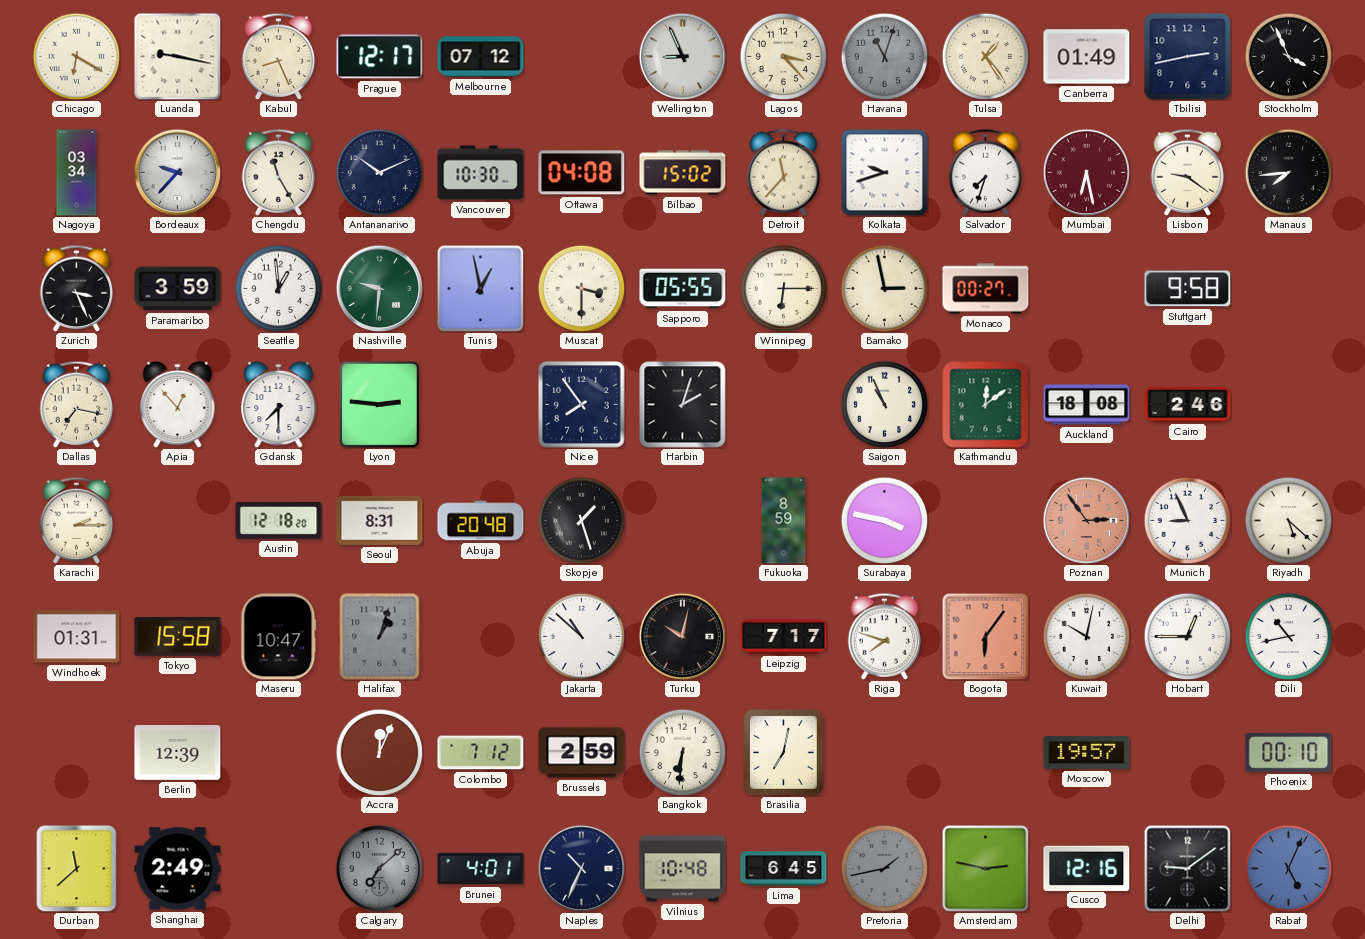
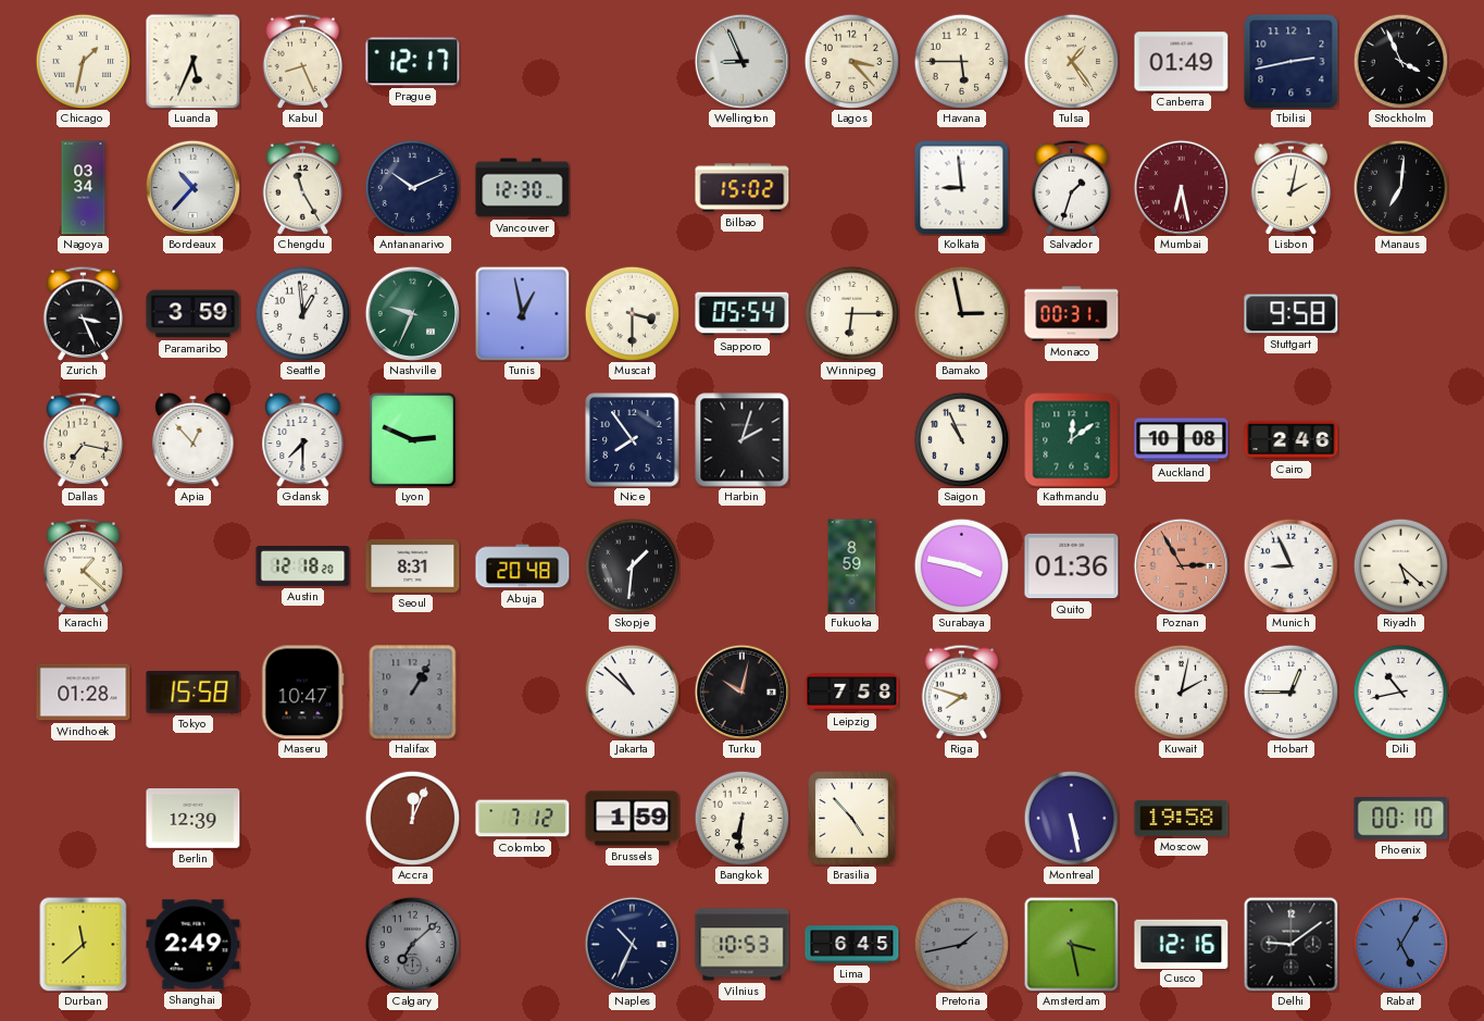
Chicago: 6:20 -> 1:32 (83, 61)
Luanda: 9:17 -> 5:34 (192, 61)
Melbourne: 07:12 -> none (481, 57)
Havana: 11:03 -> 5:45 (961, 61)
Havana dial: grey -> cream (961, 61)
Bordeaux: 9:37 -> 10:37 (192, 187)
Vancouver: 10:30 -> 12:30 (523, 188)
Ottawa: 04:08 -> none (582, 173)
Detroit: 11:37 -> none (784, 172)
Kolkata: 9:42 -> 8:59 (962, 188)
Salvador: 7:33 -> 1:33 (1072, 187)
Lisbon: 9:21 -> 2:02 (1292, 187)
Manaus: 7:44 -> 7:01 (1400, 187)
Nashville: 9:31 -> 9:34 (412, 313)
Sapporo: 05:55 -> 05:54 (743, 314)
Monaco: 00:27 -> 00:31 (1072, 314)
Lyon: 2:46 -> 2:49 (412, 439)
Auckland: 18:08 -> 10:08 (1182, 440)
Karachi: 2:15 -> 1:22 (84, 565)
Skopje: 1:27 -> 1:31 (632, 565)
Quito: none -> 01:36 (1072, 566)
Poznan: 2:54 -> 2:55 (1181, 565)
Windhoek: 01:31 -> 01:28 (84, 693)
Halifax: 1:03 -> 1:05 (413, 693)
Leipzig: 7:17 -> 7:58 (852, 693)
Bogota: 6:06 -> none (985, 636)
Kuwait: 10:02 -> 2:02 (1181, 692)
Brussels: 2:59 -> 1:59 (633, 819)
Brasilia: 7:02 -> 4:53 (852, 819)
Montreal: none -> 5:28 (1071, 818)
Moscow: 19:57 -> 19:58 (1182, 819)
Brunei: 4:01 -> none (481, 869)
Vilnius: 10:48 -> 10:53 (743, 945)
Amsterdam: 2:47 -> 3:28 (1071, 944)
Rabat: 5:04 -> 5:05 (1400, 944)
